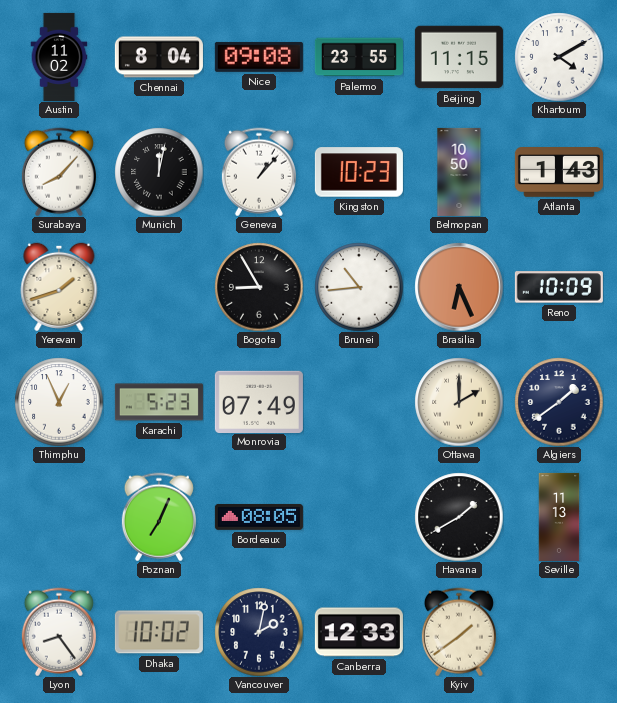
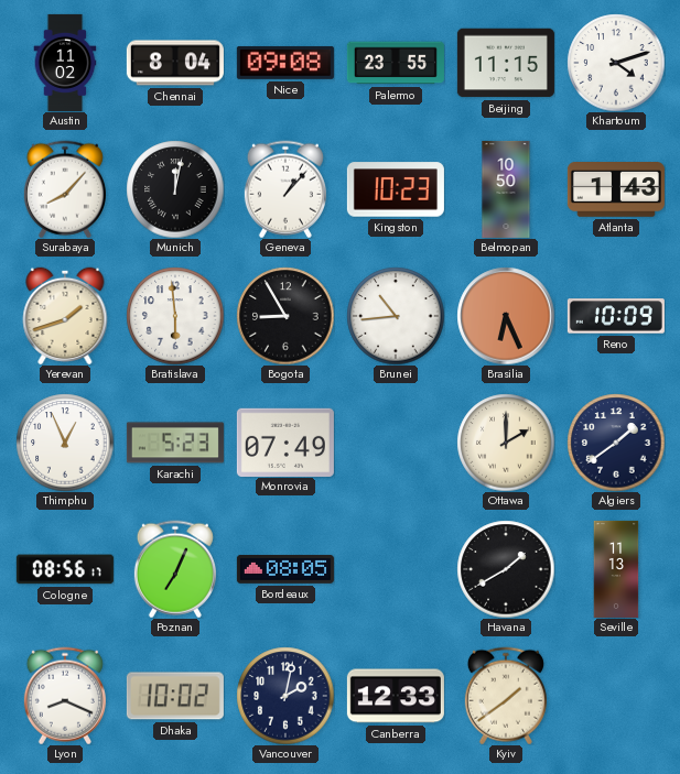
Khartoum: 4:10 -> 4:12 (616, 63)
Bratislava: none -> 5:59 (175, 316)
Cologne: none -> 08:56 (65, 569)
Lyon: 8:24 -> 8:19 (65, 696)
